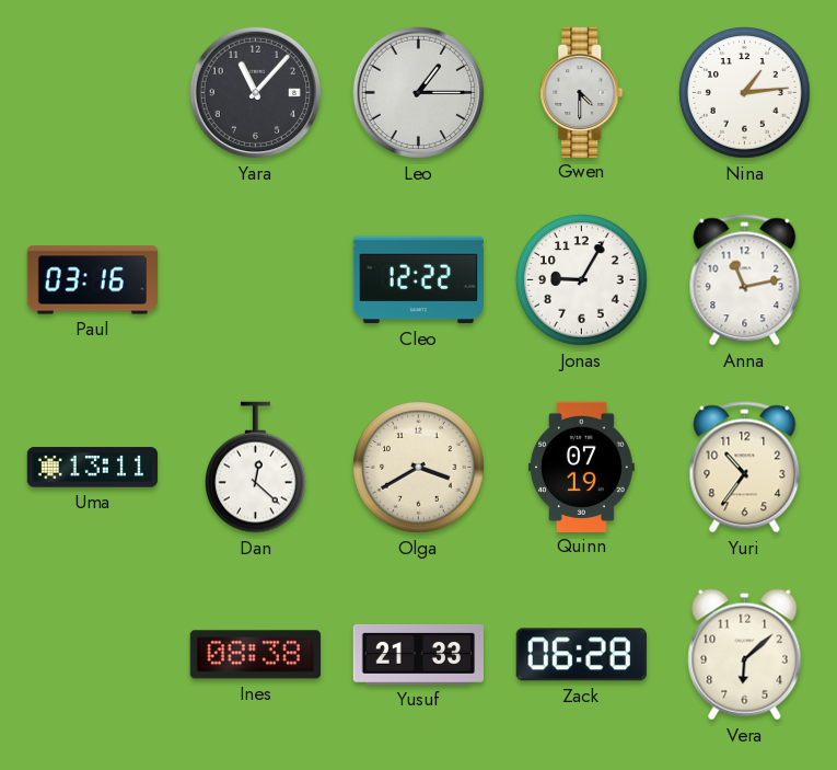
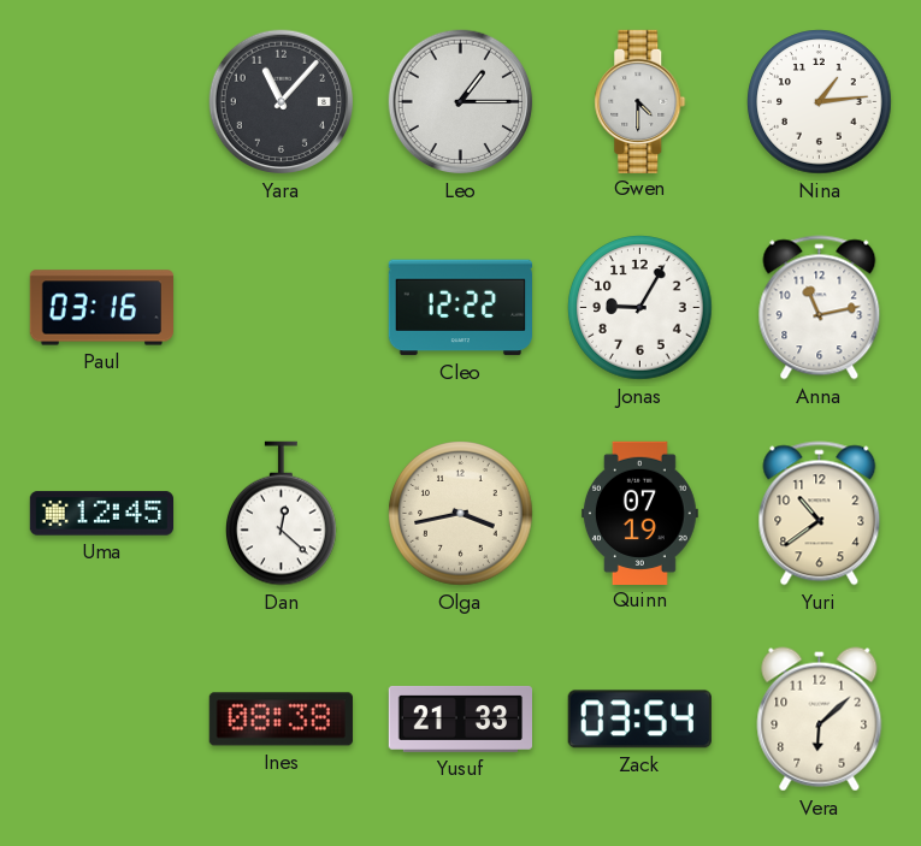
Uma: 13:11 -> 12:45 (101, 514)
Olga: 3:40 -> 3:43 (461, 514)
Yuri: 10:36 -> 10:39 (820, 514)
Zack: 06:28 -> 03:54 (639, 720)
